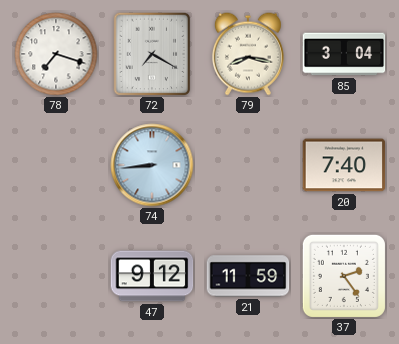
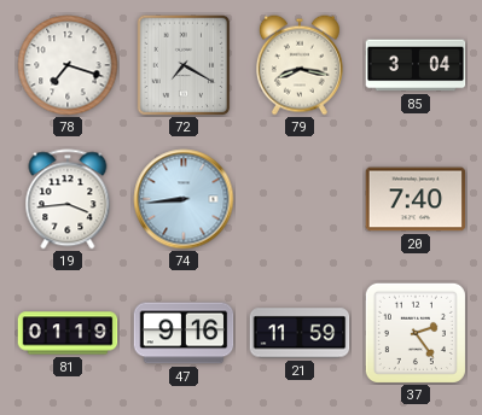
19: none -> 3:44 (68, 199)
81: none -> 01:19 (68, 333)
47: 9:12 -> 9:16 (184, 333)
